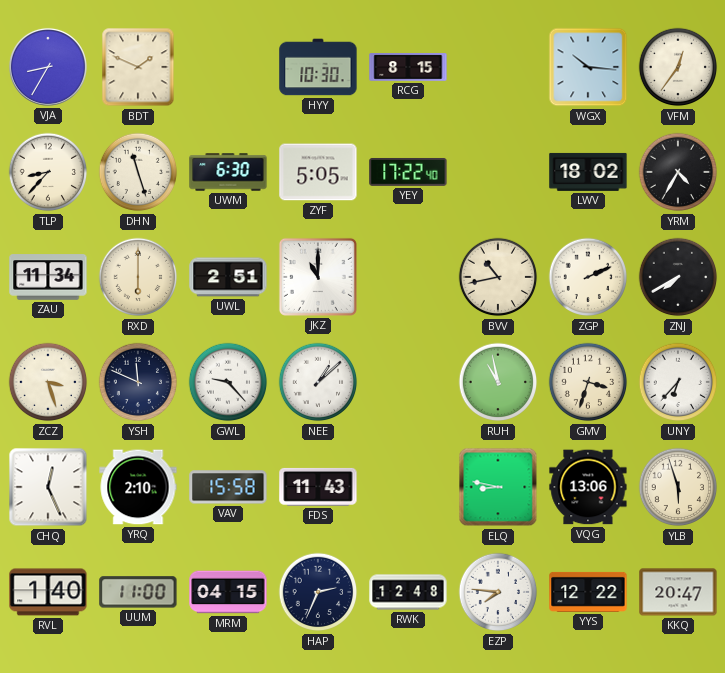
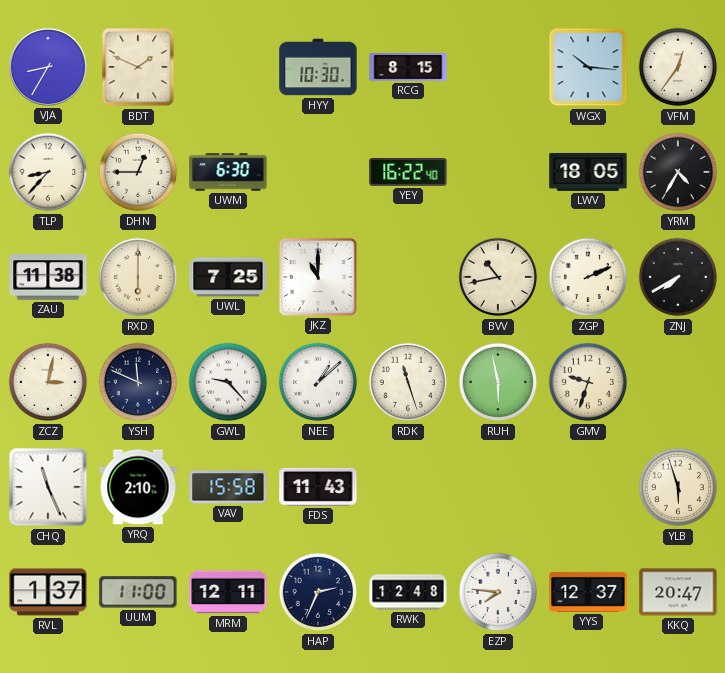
DHN: 11:27 -> 12:45 (138, 172)
ZYF: 5:05 -> none (318, 172)
YEY: 17:22 -> 16:22 (408, 172)
LWV: 18:02 -> 18:05 (588, 172)
ZAU: 11:34 -> 11:38 (48, 277)
UWL: 2:51 -> 7:25 (228, 277)
ZCZ: 3:27 -> 3:02 (48, 382)
RDK: none -> 11:27 (408, 382)
RUH: 10:58 -> 5:58 (498, 382)
GMV: 3:33 -> 9:33 (588, 382)
UNY: 6:37 -> none (678, 382)
CHQ: 12:26 -> 11:26 (48, 487)
ELQ: 8:47 -> none (498, 487)
VQG: 13:06 -> none (588, 487)
RVL: 1:40 -> 1:37 (48, 592)
MRM: 04:15 -> 12:11 (228, 592)
YYS: 12:22 -> 12:37 (588, 592)
